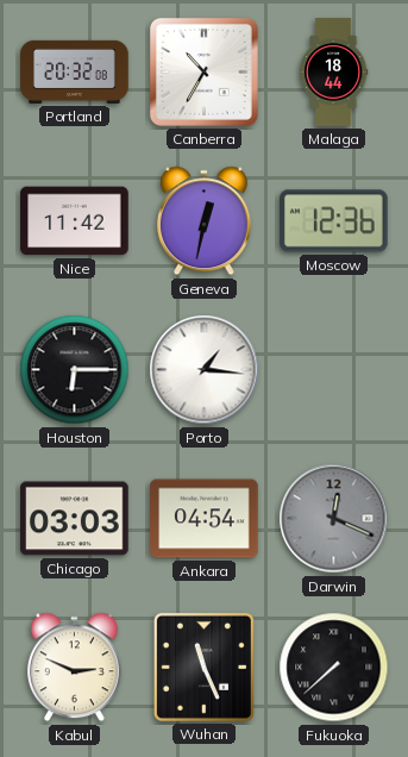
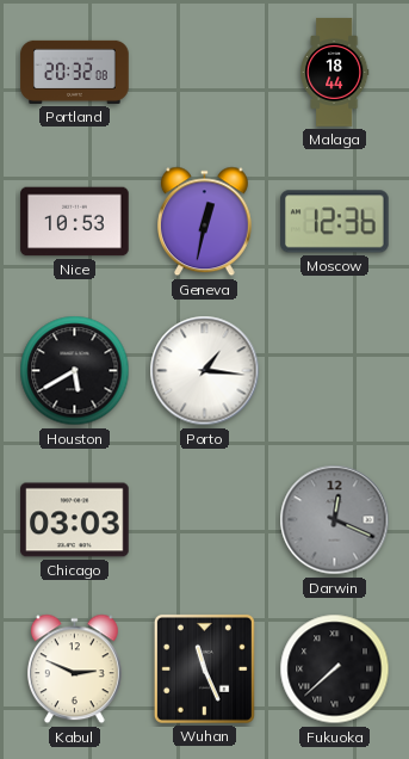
Canberra: 10:35 -> none (203, 71)
Nice: 11:42 -> 10:53 (75, 222)
Houston: 6:15 -> 5:40 (75, 371)
Ankara: 04:54 -> none (205, 519)
